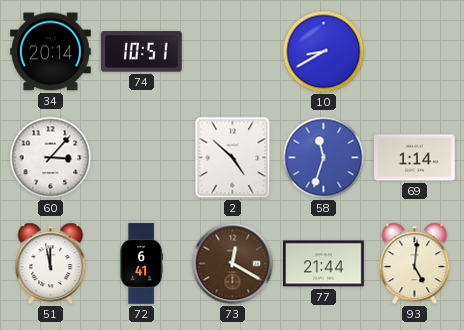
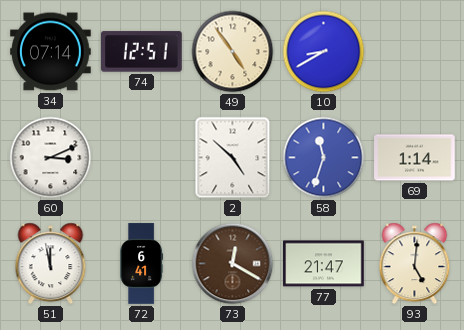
34: 20:14 -> 07:14 (51, 52)
74: 10:51 -> 12:51 (142, 52)
49: none -> 4:54 (233, 52)
60: 3:07 -> 3:11 (51, 158)
77: 21:44 -> 21:47 (324, 264)
